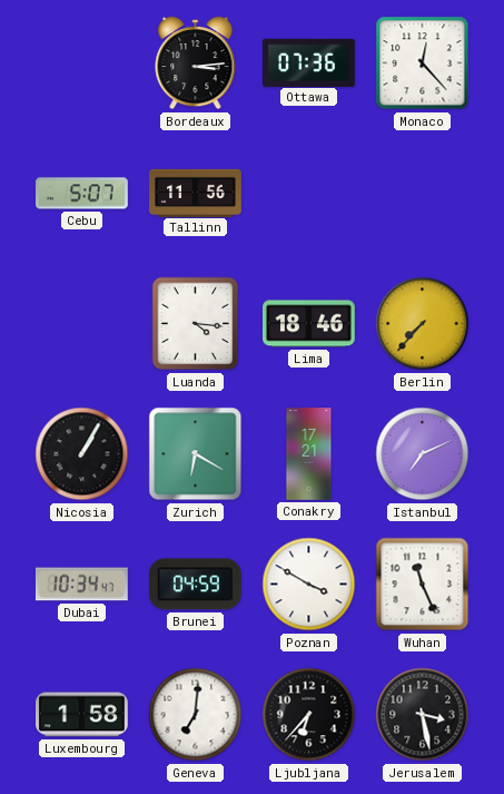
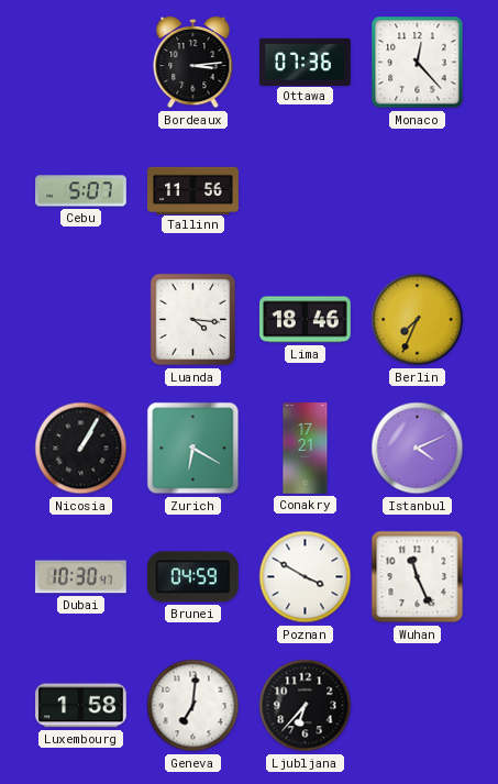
Berlin: 7:37 -> 7:34 (418, 320)
Istanbul: 7:11 -> 4:11 (418, 449)
Dubai: 10:34 -> 10:30 (80, 577)
Jerusalem: 3:28 -> none (423, 715)
